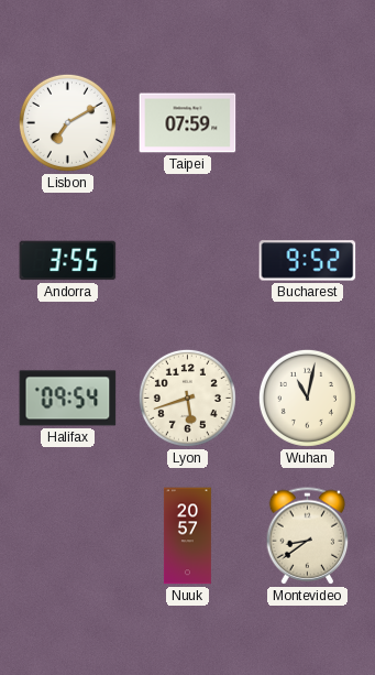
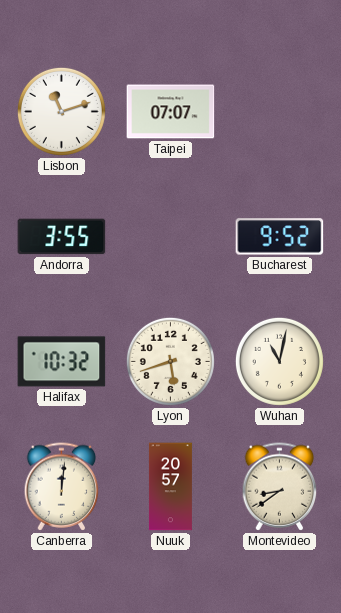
Lisbon: 7:10 -> 11:12 (61, 111)
Taipei: 07:59 -> 07:07 (171, 112)
Halifax: 09:54 -> 10:32 (62, 362)
Canberra: none -> 12:01 (62, 487)
